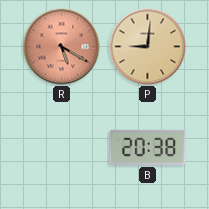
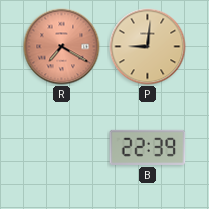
R: 5:20 -> 7:20 (62, 47)
B: 20:38 -> 22:39 (148, 147)
